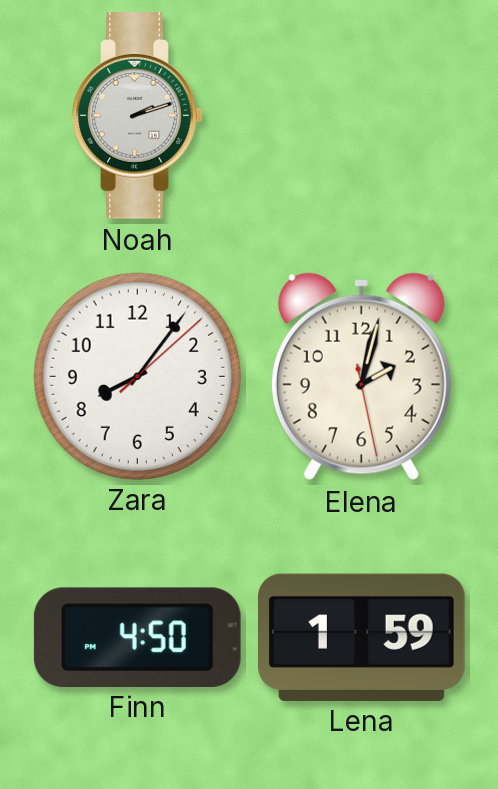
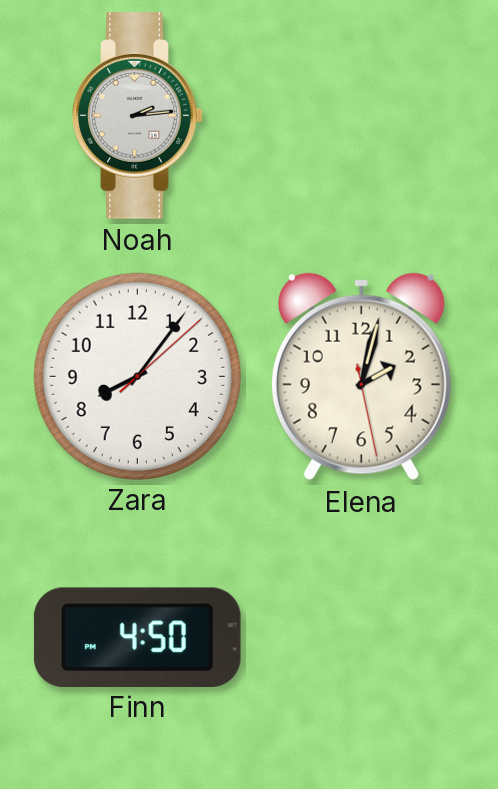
Noah: 2:12 -> 2:14 (138, 116)
Lena: 1:59 -> none (362, 637)
